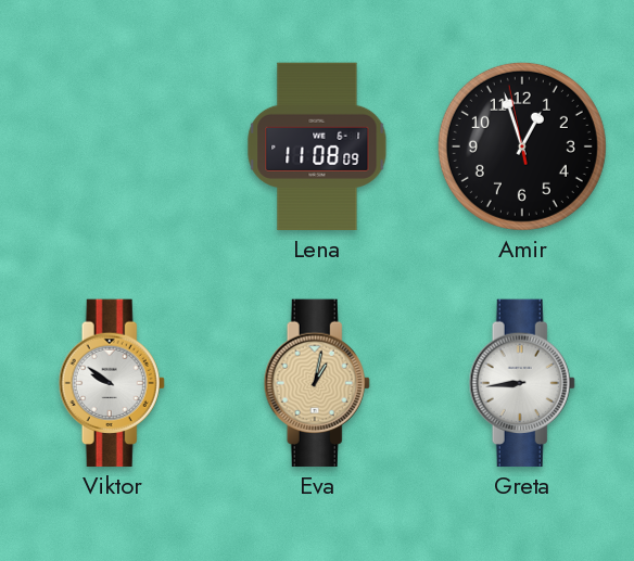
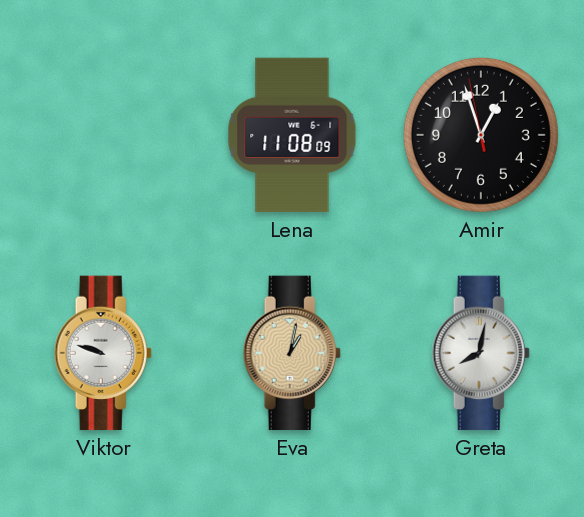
Viktor: 9:51 -> 9:48 (103, 353)
Greta: 8:44 -> 8:02 (481, 353)
